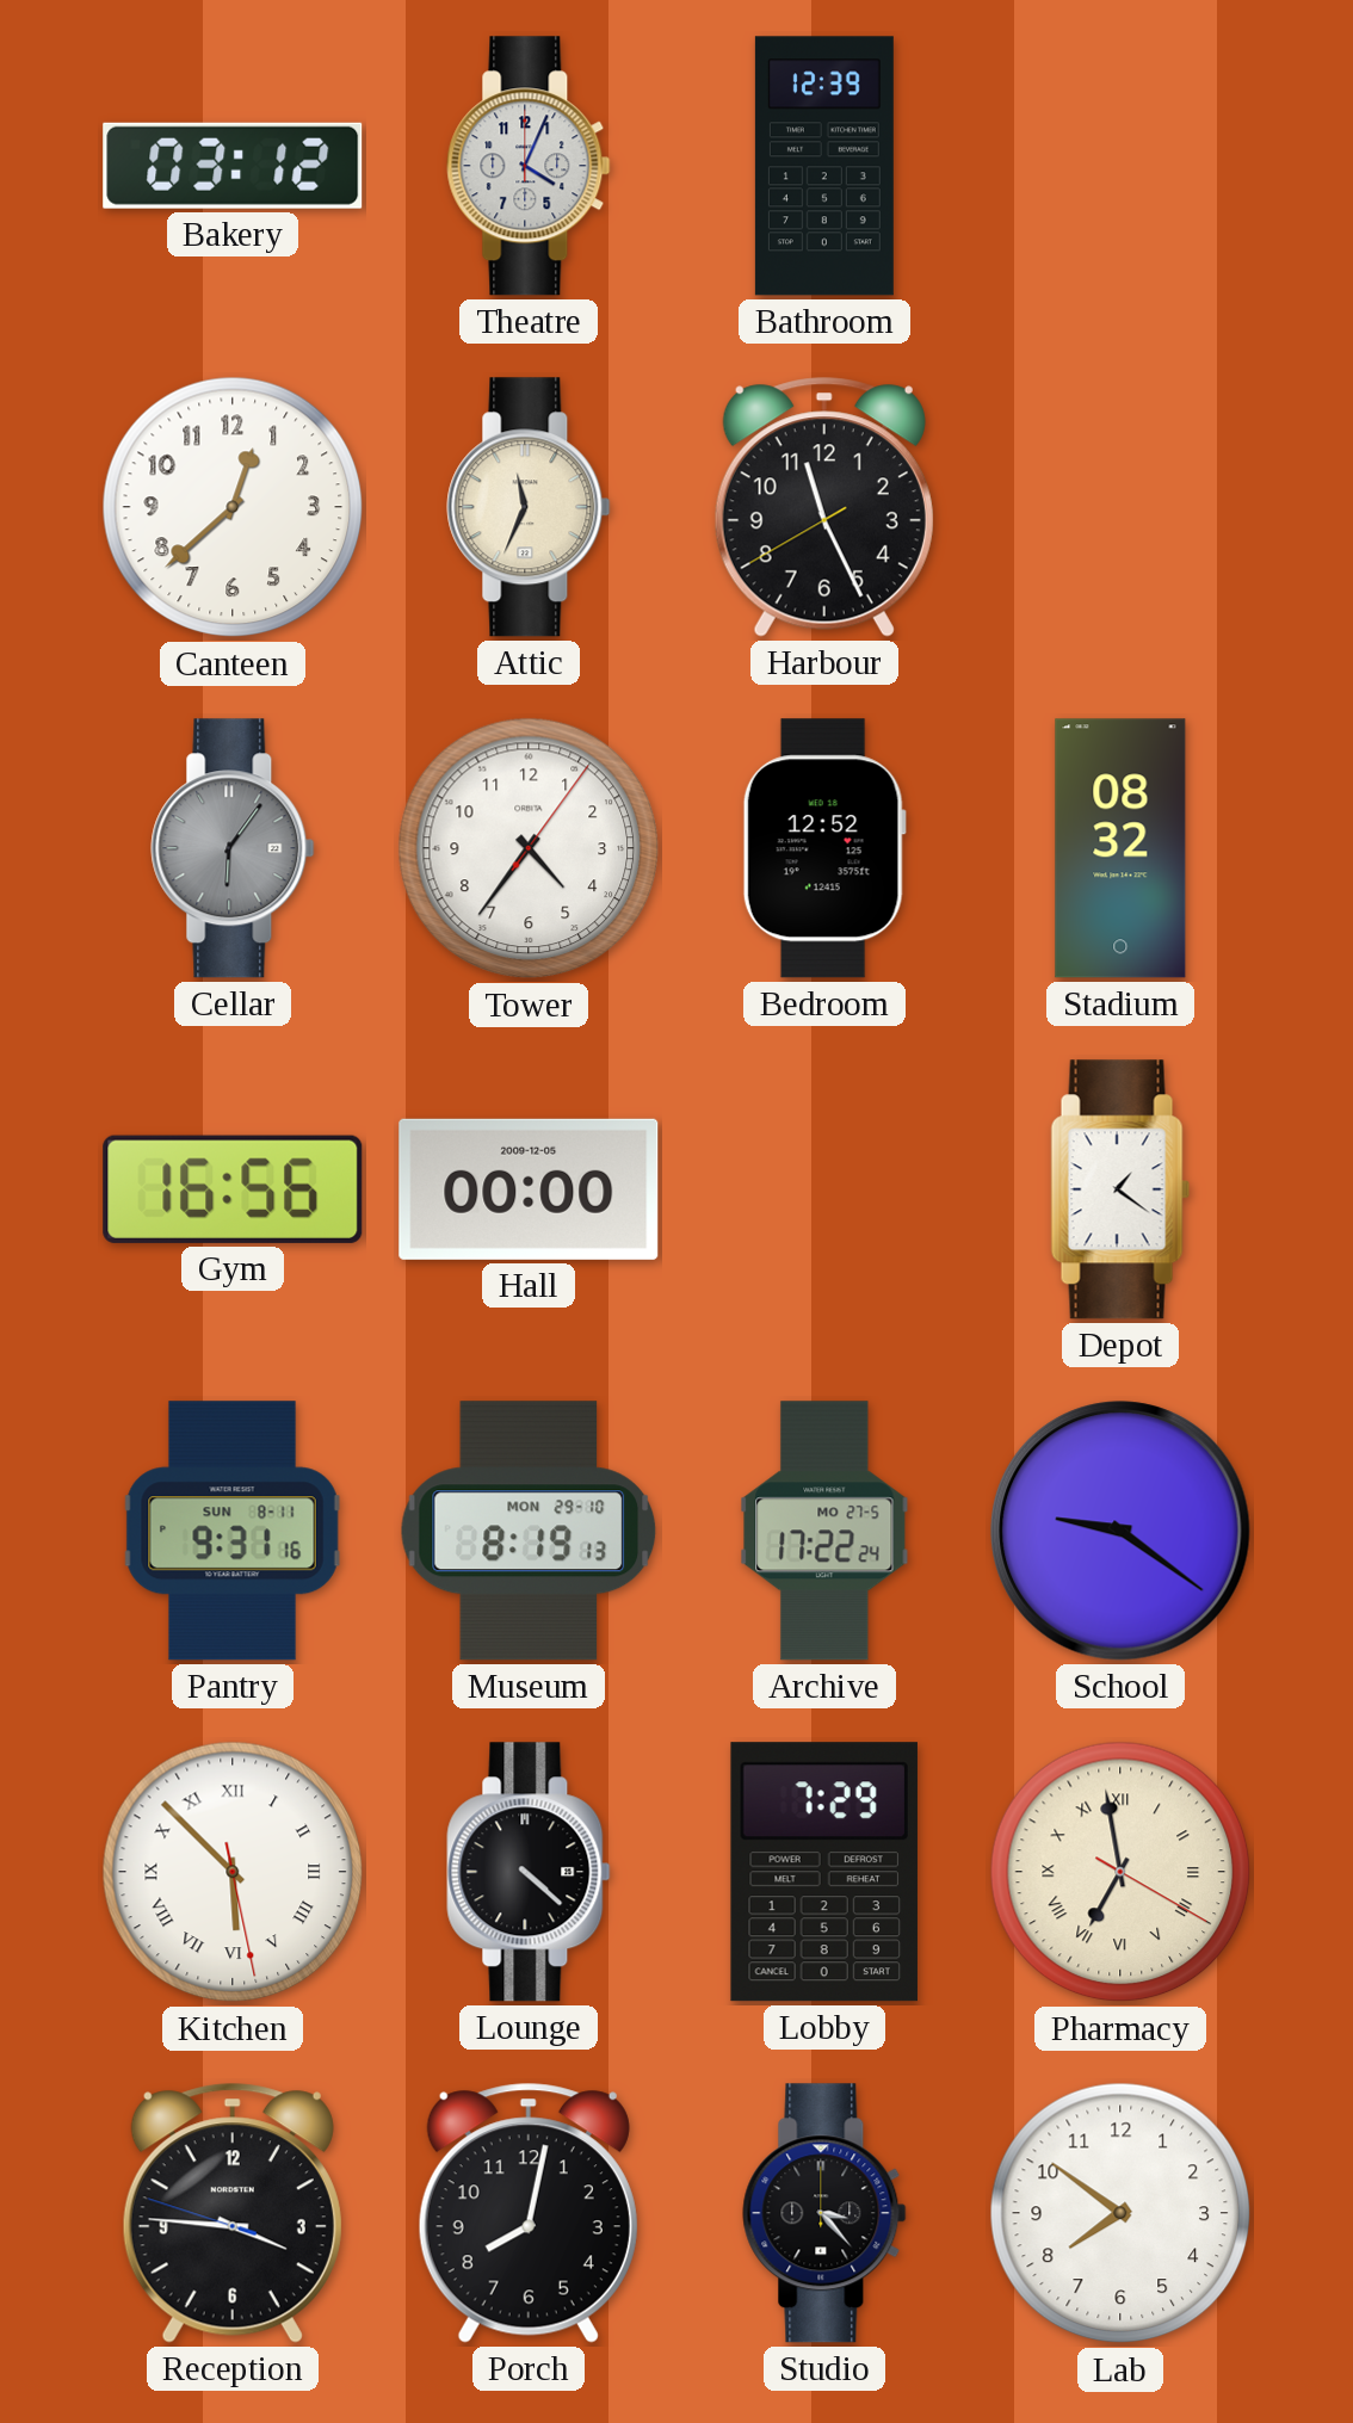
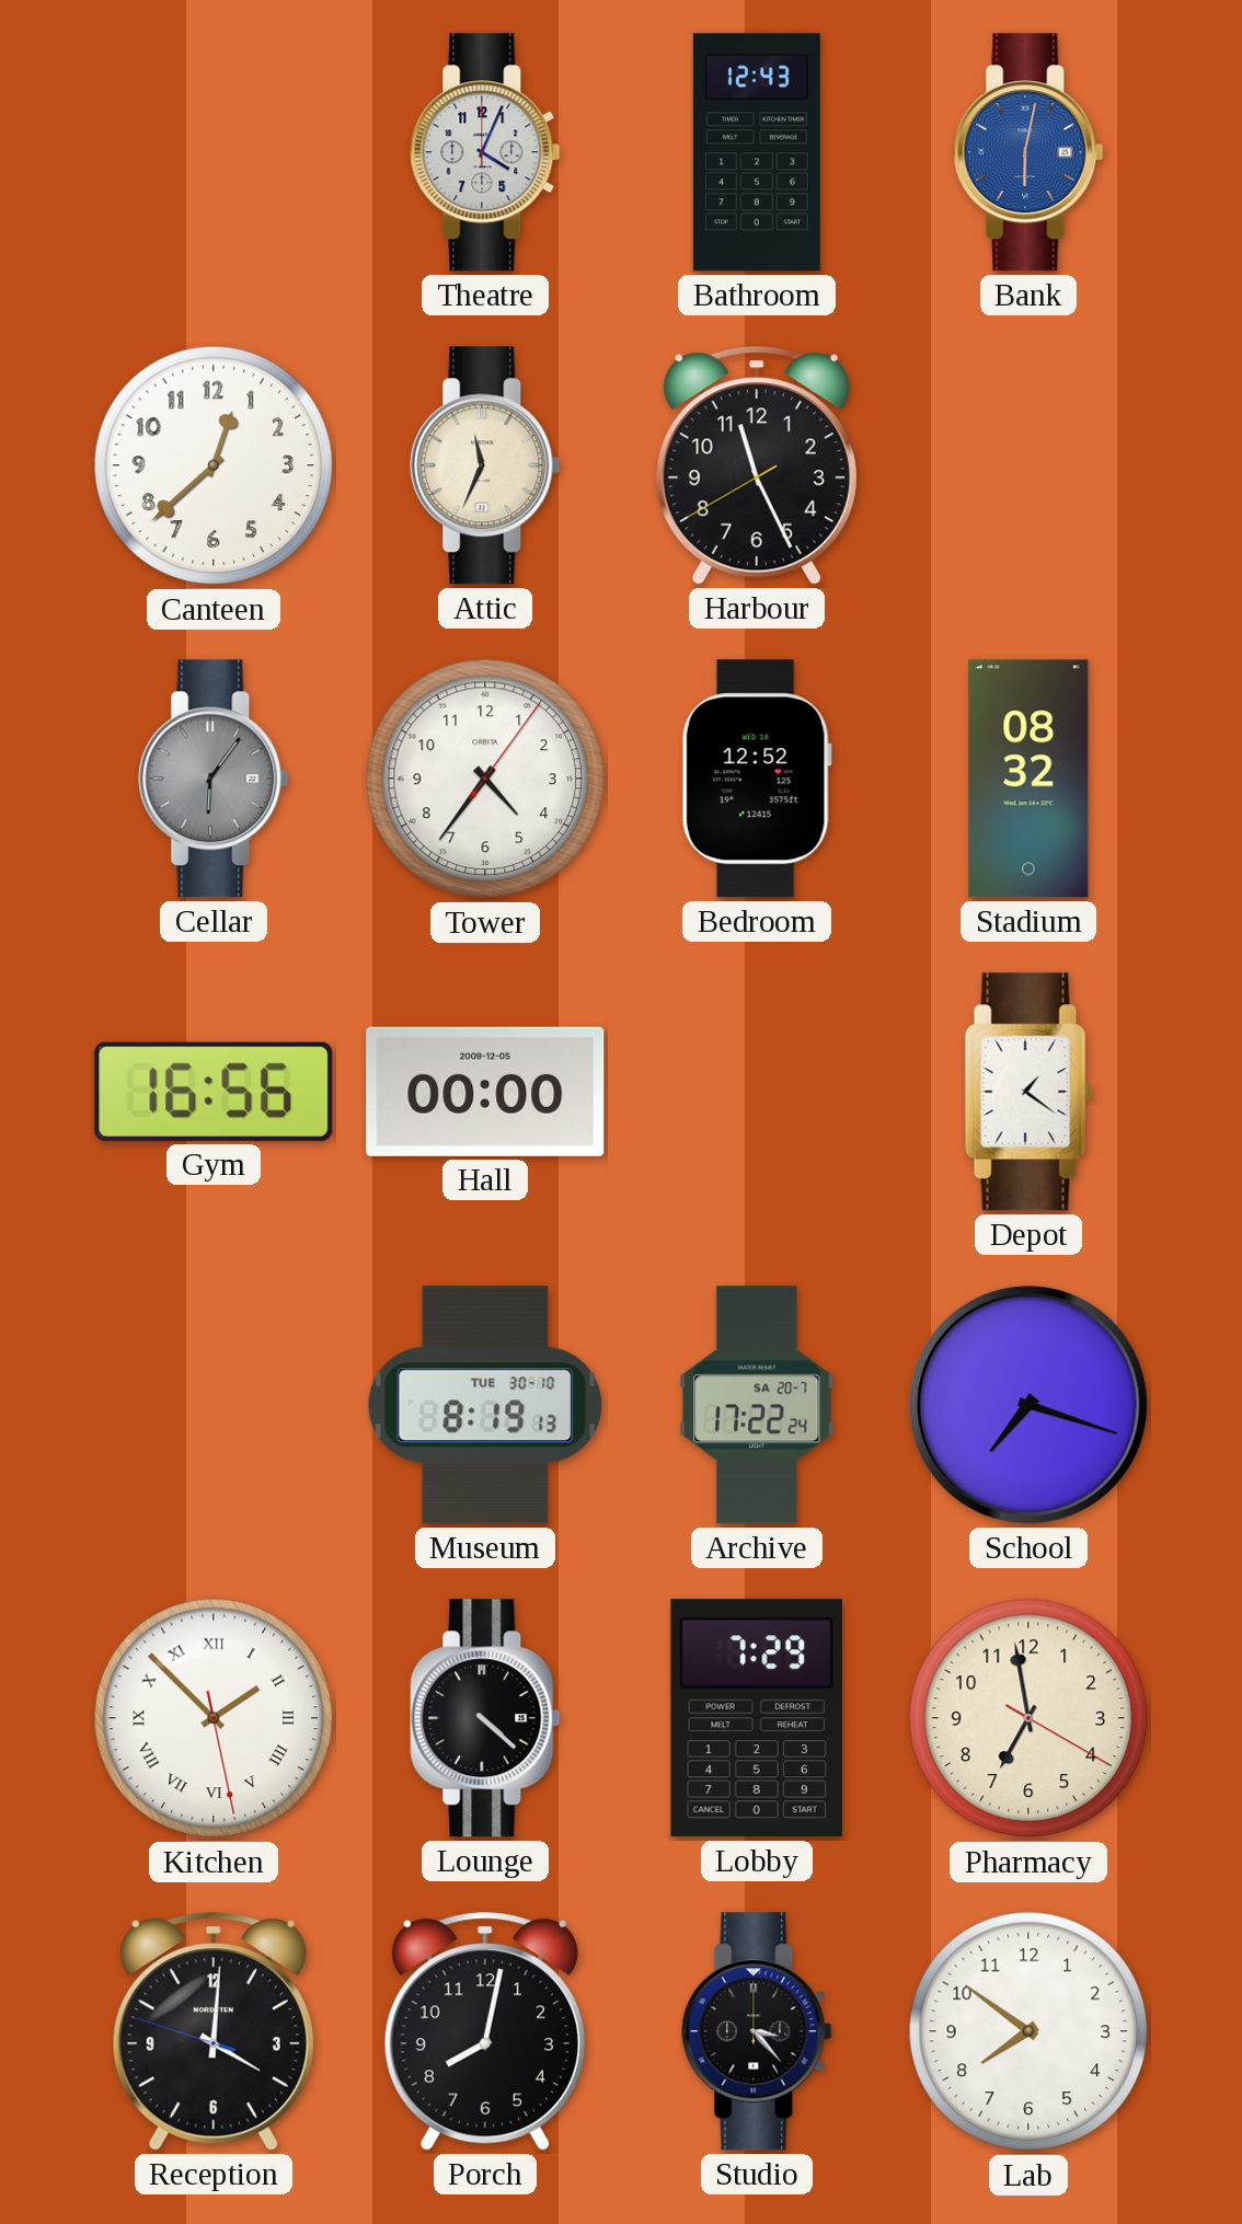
Bakery: 03:12 -> none (233, 166)
Bathroom: 12:39 -> 12:43 (757, 152)
Bank: none -> 6:02 (1028, 152)
Pantry: 9:31 -> none (233, 1531)
Museum date: MON 29-10 -> TUE 30-10 (485, 1405)
Archive date: MO 27-5 -> SA 20-7 (757, 1405)
School: 9:21 -> 7:18 (1028, 1405)
Kitchen: 5:52 -> 1:52 (214, 1718)
Pharmacy numerals: Roman -> Arabic (1028, 1718)
Reception: 3:45 -> 4:00 (214, 2031)
